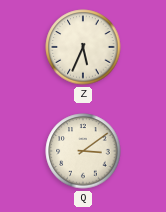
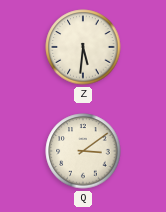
Z: 5:34 -> 5:31 (83, 47)
